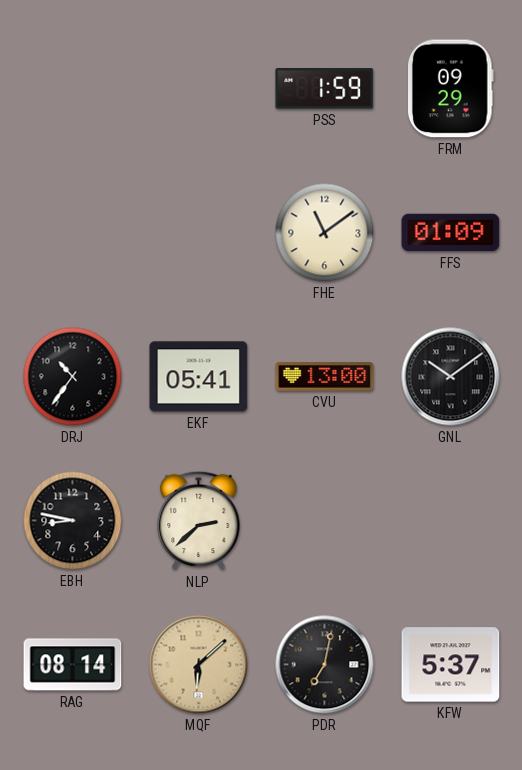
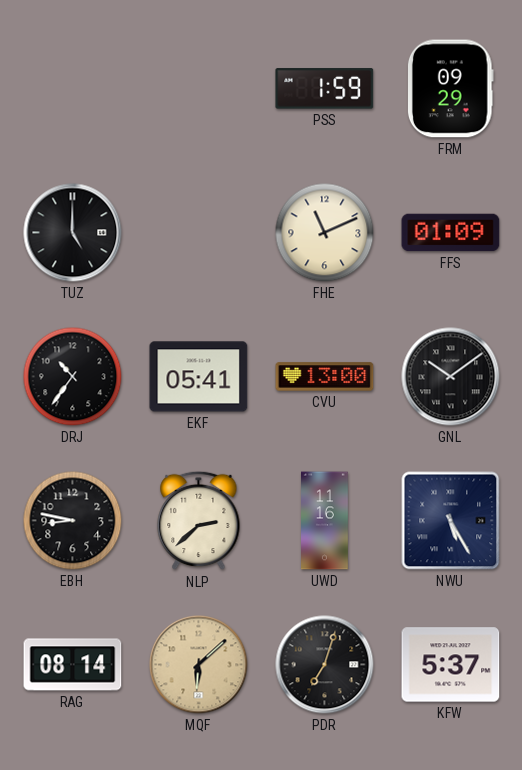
TUZ: none -> 5:00 (73, 233)
FHE: 11:09 -> 11:11 (325, 233)
UWD: none -> 11:16 (325, 521)
NWU: none -> 5:25 (451, 521)
PDR: 7:02 -> 7:03 (325, 665)
